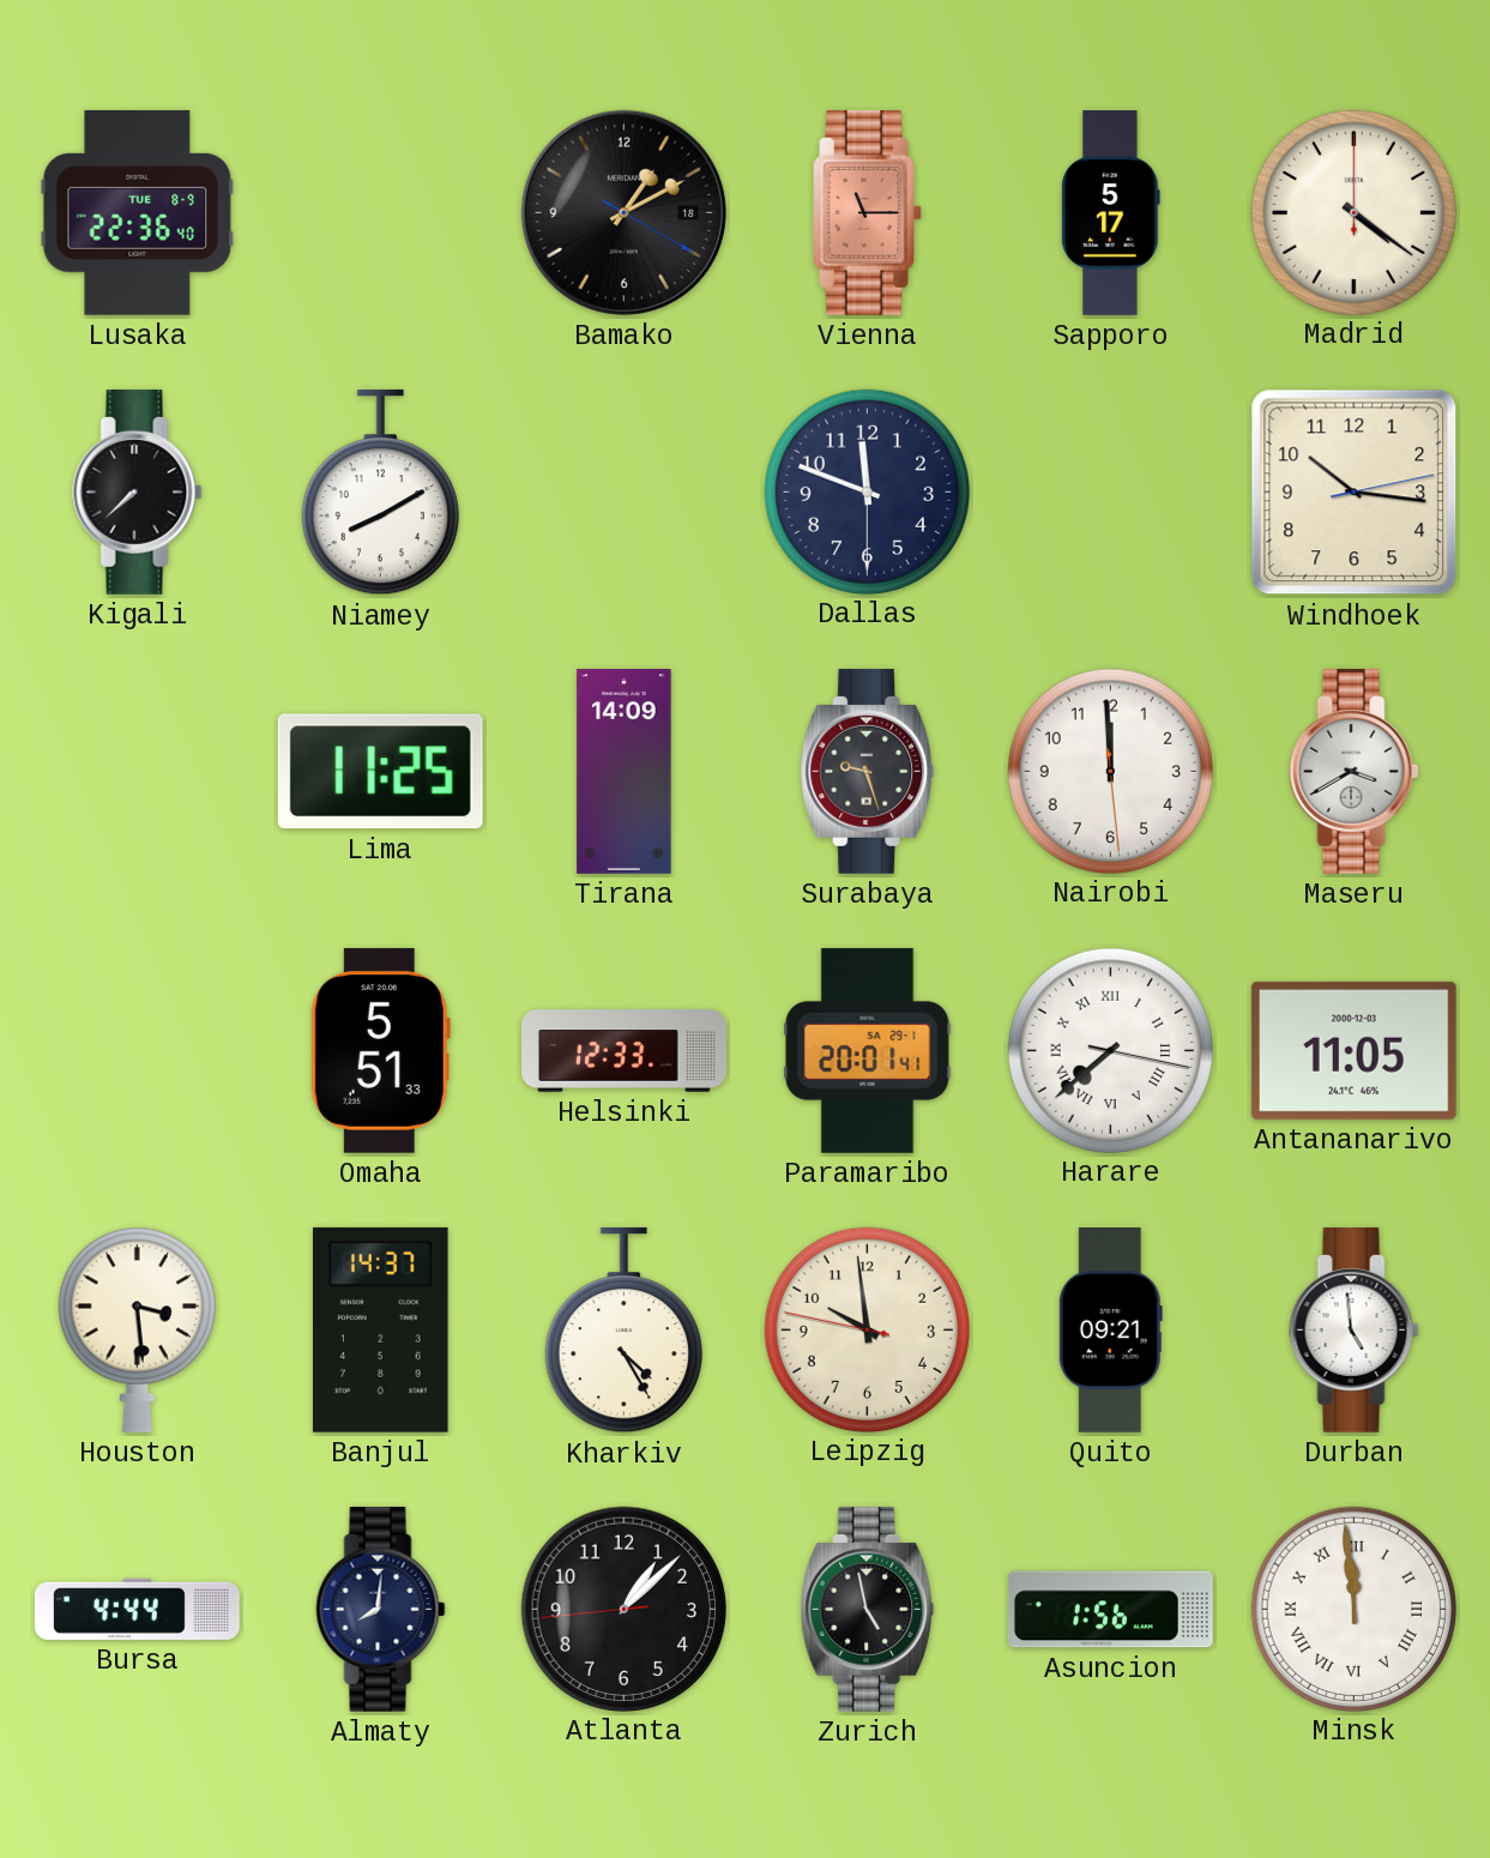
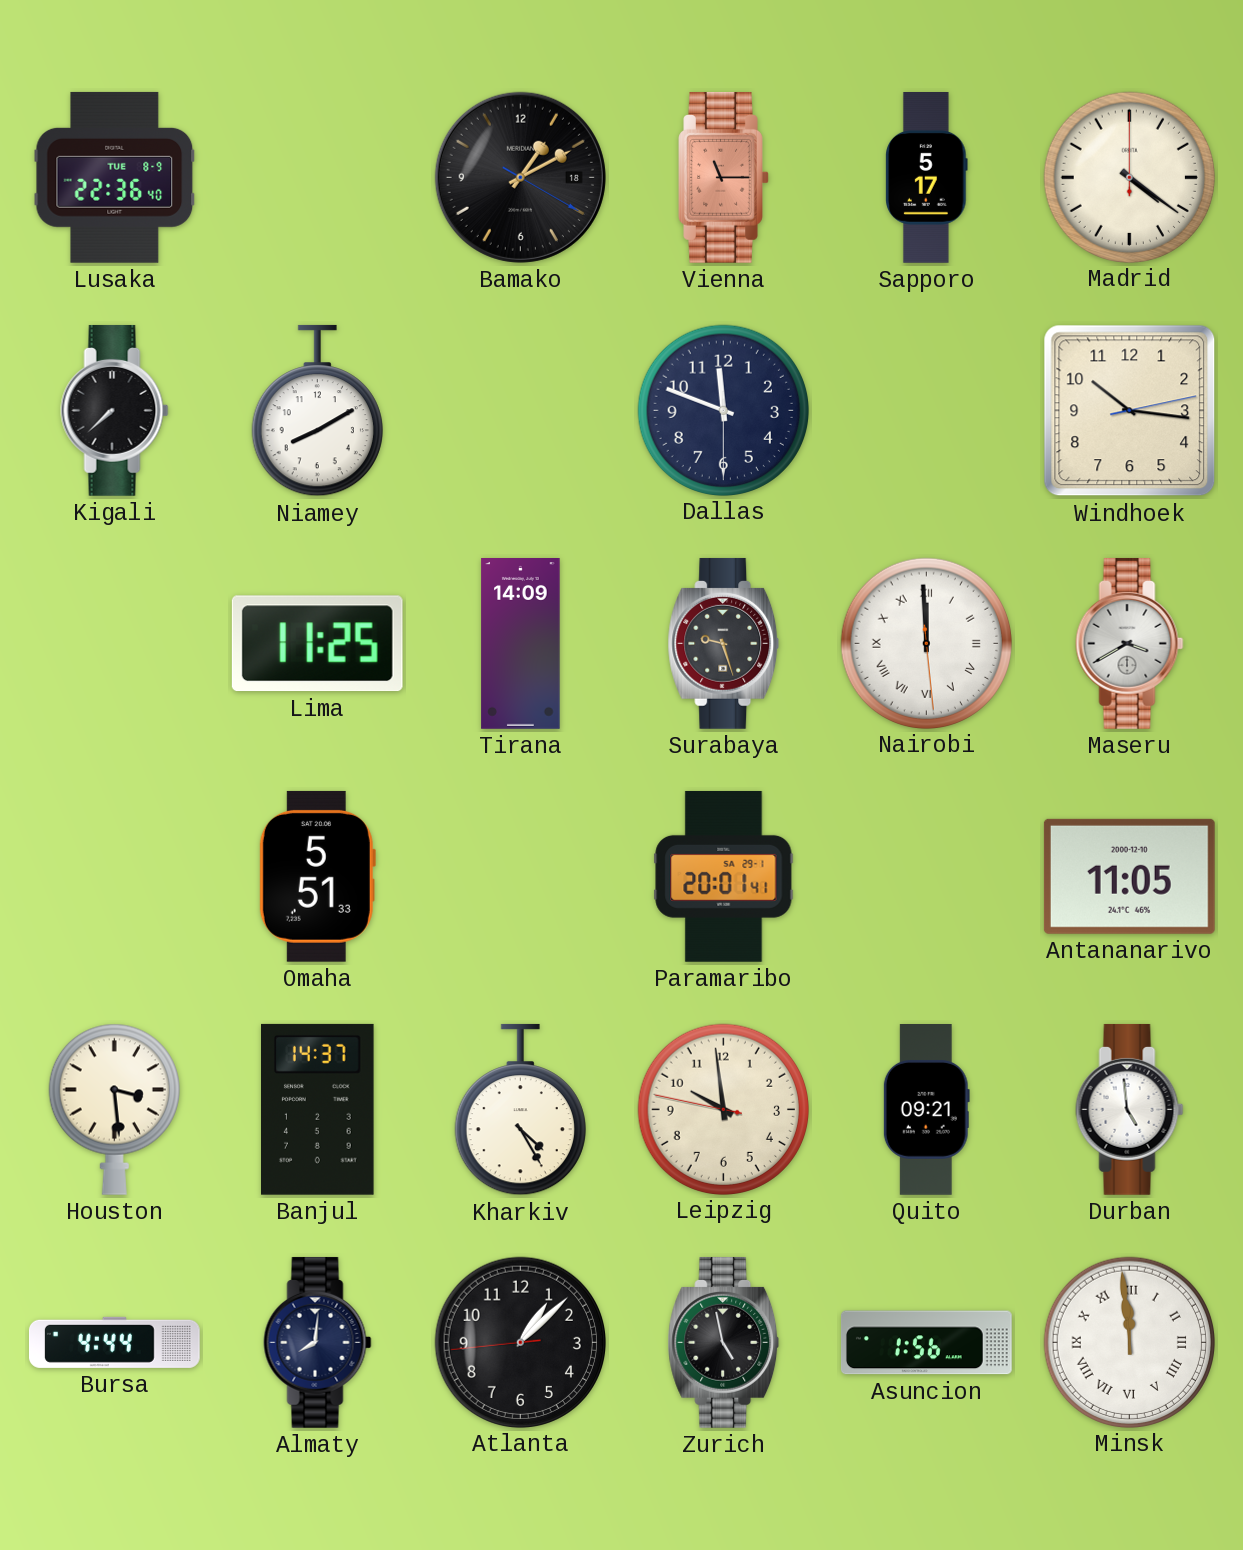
Nairobi numerals: Arabic -> Roman (926, 643)
Helsinki: 12:33 -> none (625, 1051)
Harare: 7:38 -> none (1110, 1050)
Antananarivo date: 2000-12-03 -> 2000-12-10 (1129, 876)
